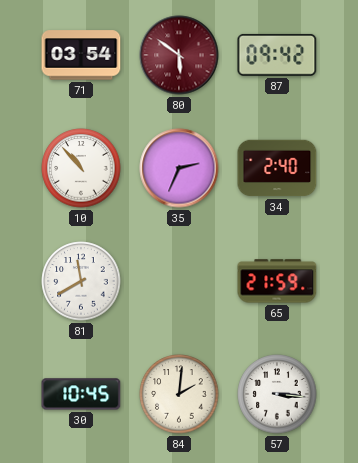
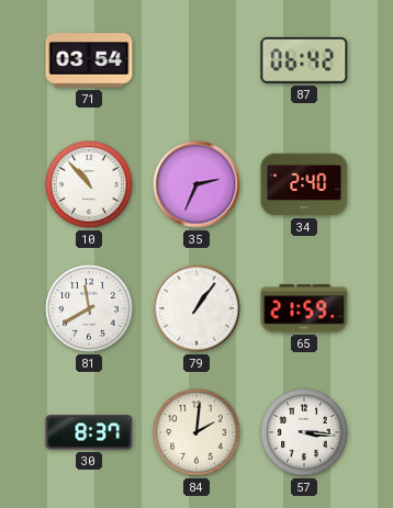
80: 5:51 -> none (179, 55)
87: 09:42 -> 06:42 (304, 60)
79: none -> 1:06 (196, 308)
30: 10:45 -> 8:37 (89, 432)
